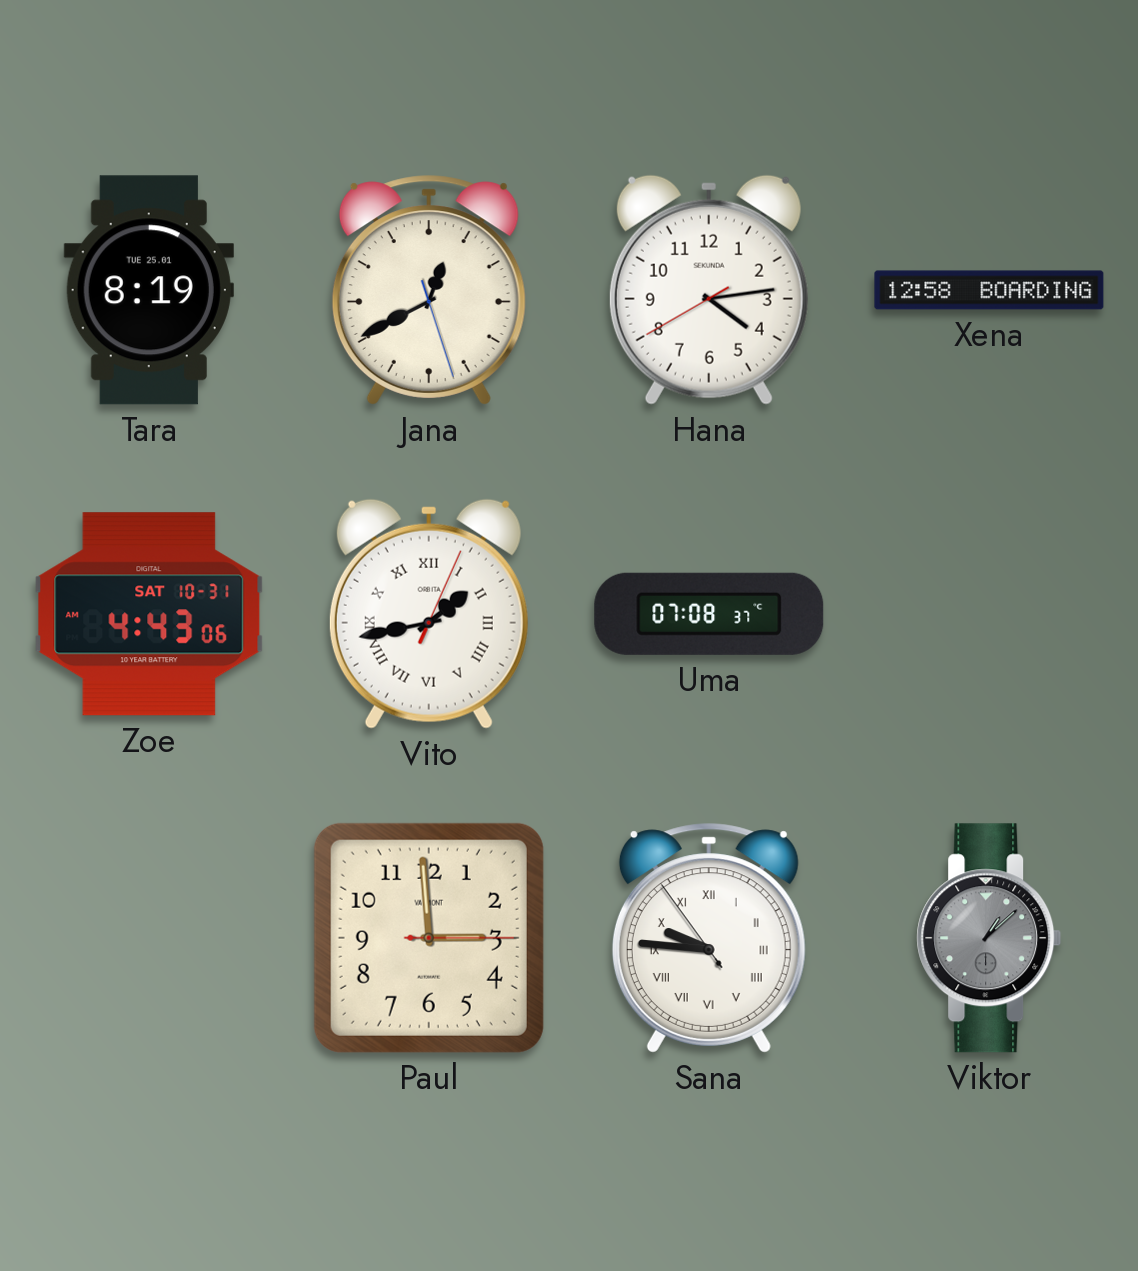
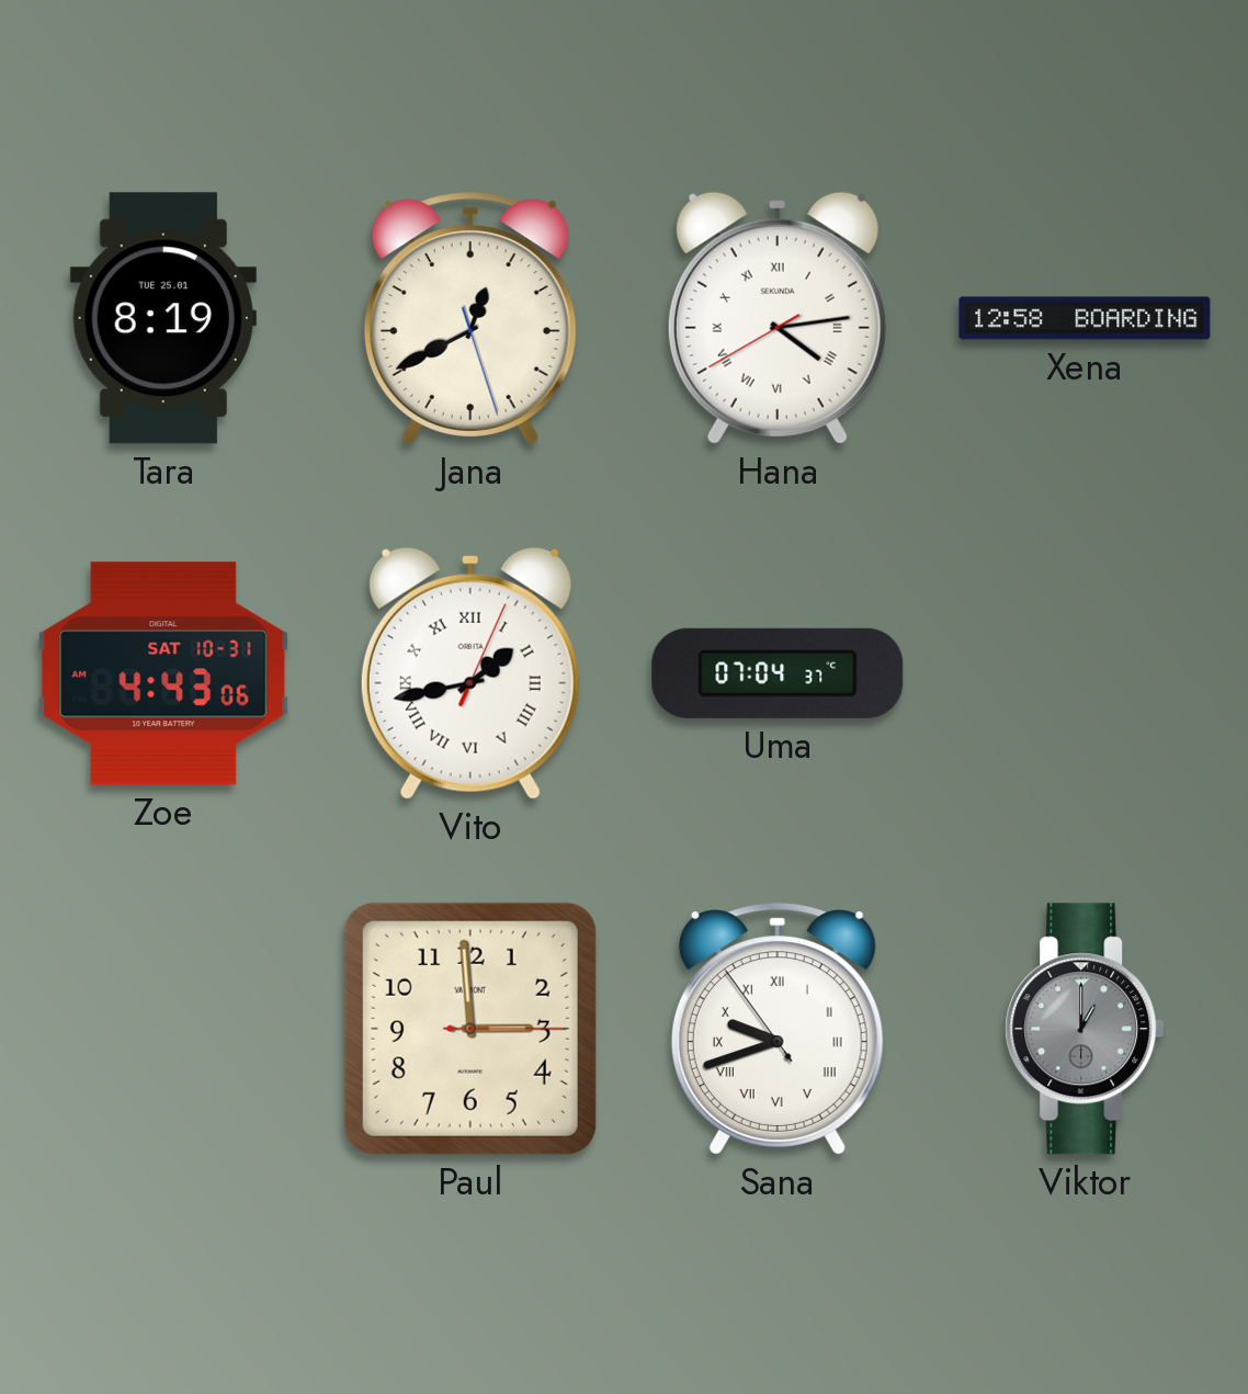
Hana numerals: Arabic -> Roman (778, 318)
Uma: 07:08 -> 07:04 (778, 673)
Sana: 9:45 -> 9:41 (778, 1029)
Viktor: 1:08 -> 1:00 (1085, 1029)
